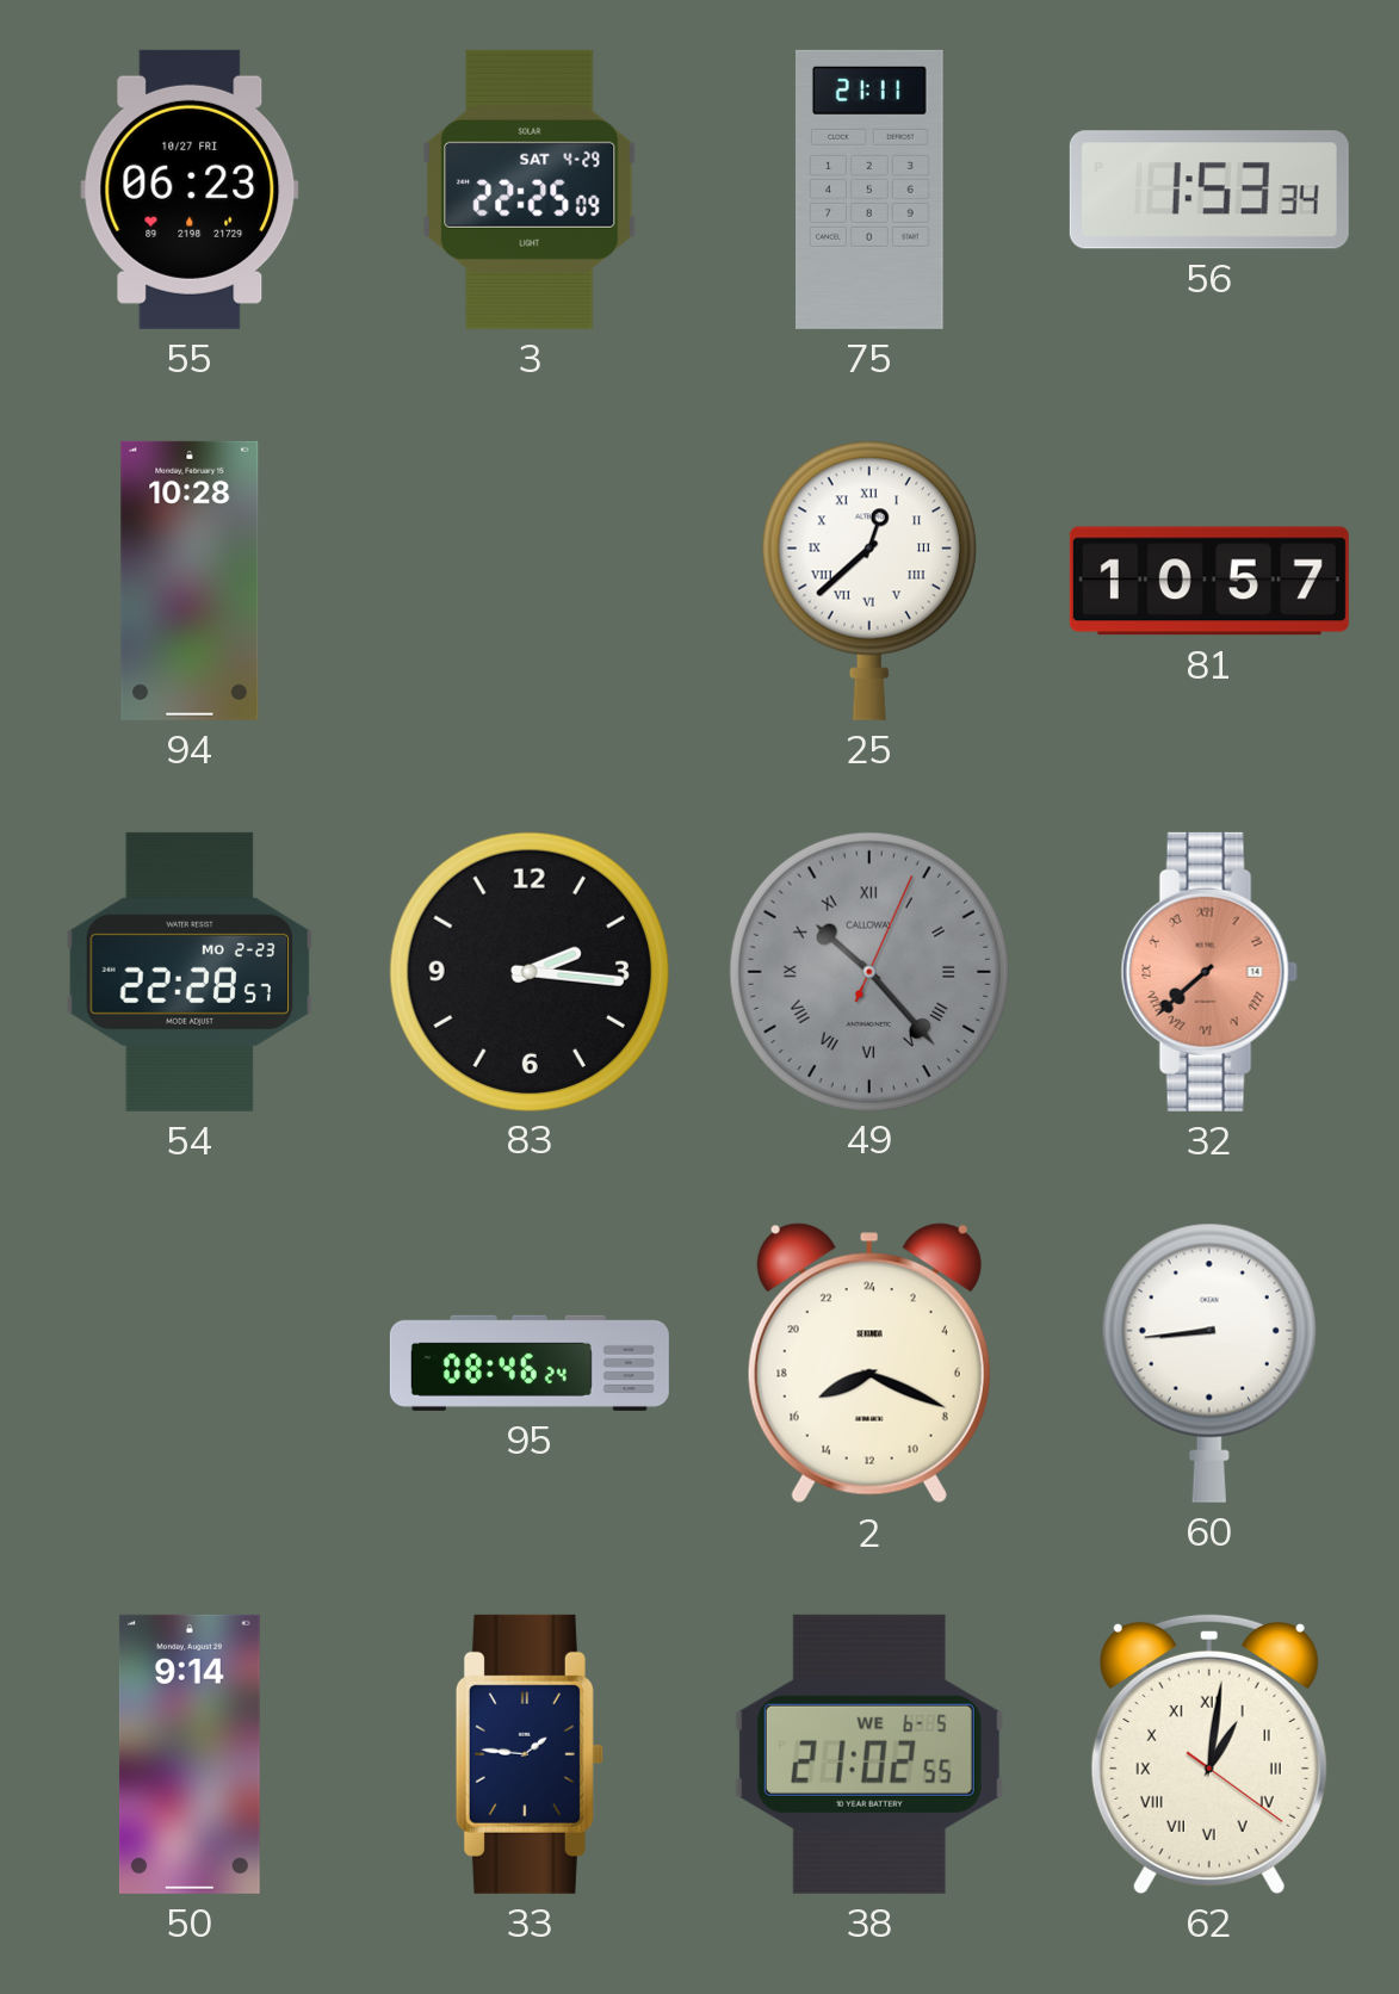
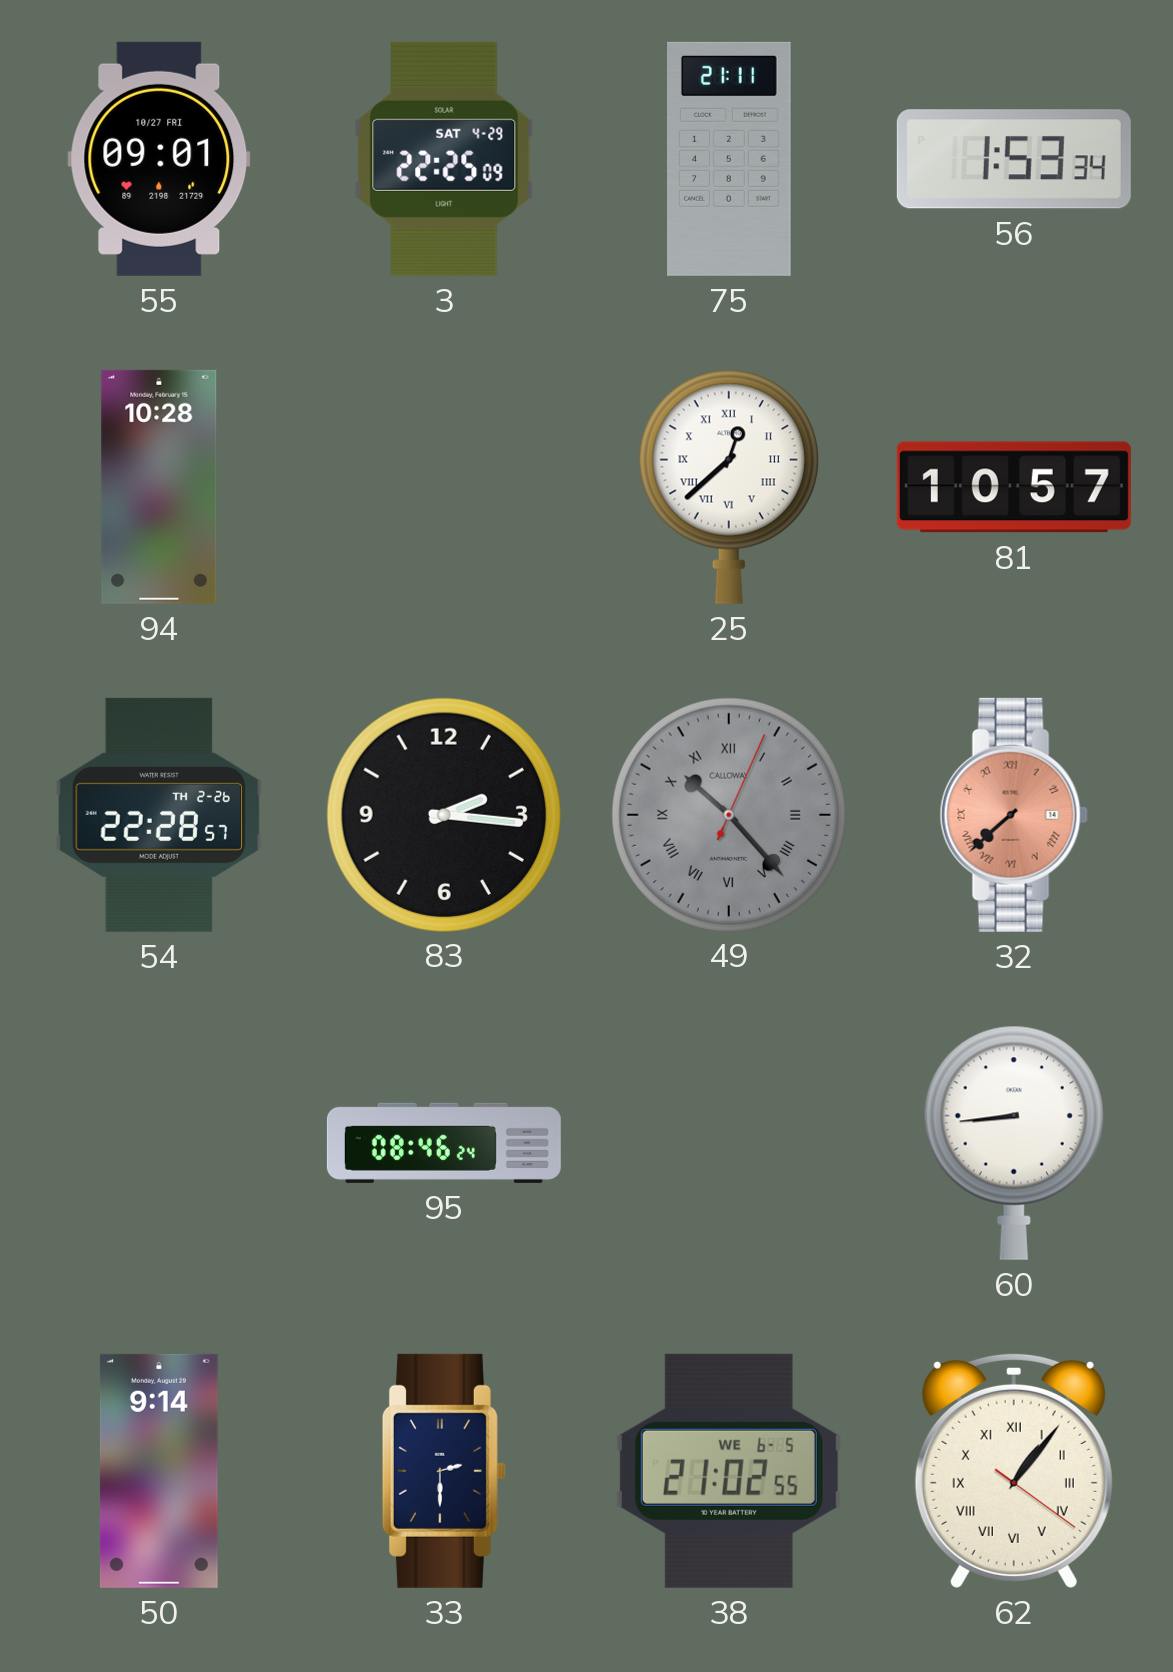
55: 06:23 -> 09:01 (159, 159)
54 date: MO 2-23 -> TH 2-26 (159, 815)
2: 16:19 -> none (869, 1363)
33: 1:46 -> 2:30 (444, 1471)
62: 1:01 -> 1:06 (1014, 1470)
